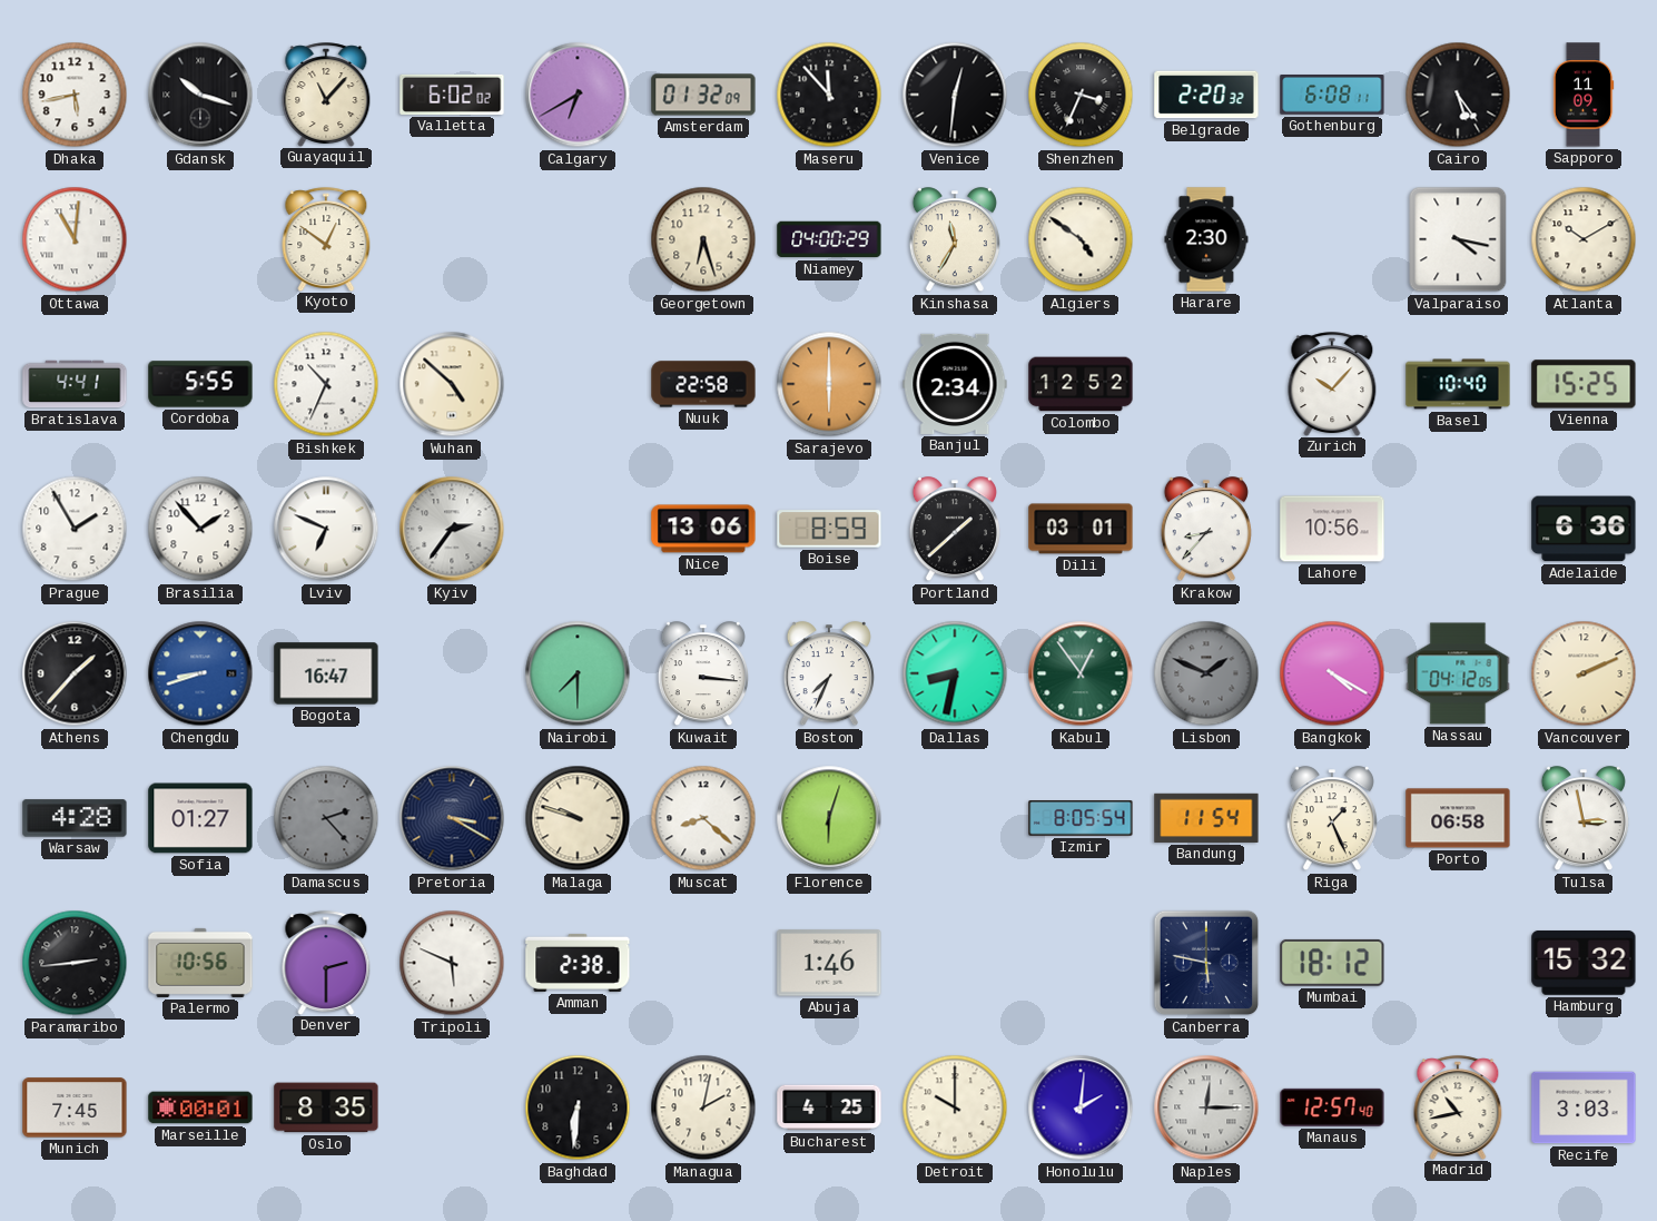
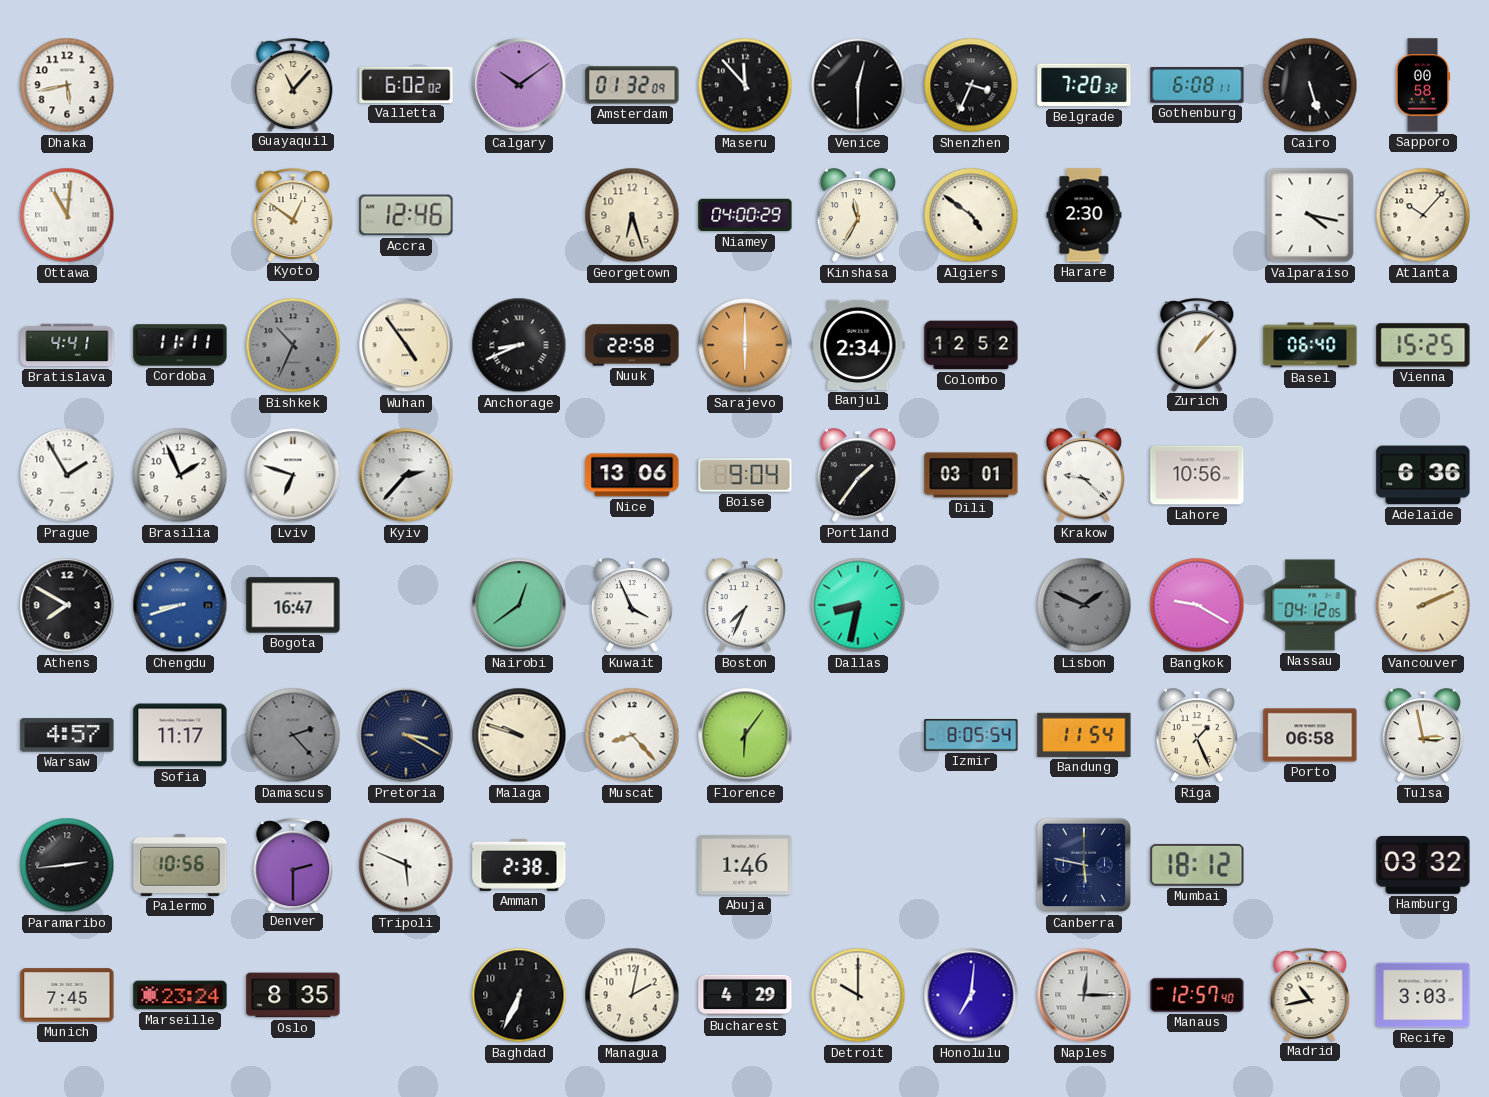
Gdansk: 10:18 -> none (200, 95)
Calgary: 6:40 -> 10:09 (519, 85)
Venice: 12:31 -> 12:30 (858, 85)
Belgrade: 2:20 -> 7:20 (1084, 85)
Cairo: 5:24 -> 5:27 (1310, 85)
Sapporo: 11:09 -> 00:58 (1423, 85)
Accra: none -> 12:46 (406, 215)
Atlanta: 10:10 -> 10:07 (1423, 215)
Cordoba: 5:55 -> 11:11 (180, 345)
Bishkek dial: white -> grey (293, 345)
Wuhan: 4:52 -> 4:54 (406, 345)
Anchorage: none -> 8:41 (519, 345)
Zurich: 10:07 -> 1:07 (1197, 345)
Basel: 10:40 -> 06:40 (1310, 345)
Brasilia: 1:53 -> 1:56 (180, 475)
Lviv: 6:49 -> 6:48 (293, 475)
Kyiv: 2:36 -> 2:37 (406, 475)
Boise: 8:59 -> 9:04 (745, 475)
Portland: 1:38 -> 1:36 (858, 476)
Krakow: 8:37 -> 9:22 (1084, 476)
Athens: 1:37 -> 7:50 (67, 605)
Nairobi: 7:30 -> 12:39 (519, 605)
Kuwait: 3:16 -> 3:56 (632, 606)
Kabul: 12:54 -> none (1081, 673)
Bangkok: 4:20 -> 9:20 (1197, 605)
Warsaw: 4:28 -> 4:57 (67, 735)
Sofia: 01:27 -> 11:17 (180, 735)
Muscat: 8:22 -> 8:23 (632, 735)
Florence: 6:03 -> 6:06 (745, 735)
Hamburg: 15:32 -> 03:32 (1423, 865)
Marseille: 00:01 -> 23:24 (180, 995)
Baghdad: 6:31 -> 6:34 (519, 995)
Bucharest: 4:25 -> 4:29 (745, 995)
Honolulu: 2:01 -> 7:01 (971, 995)
